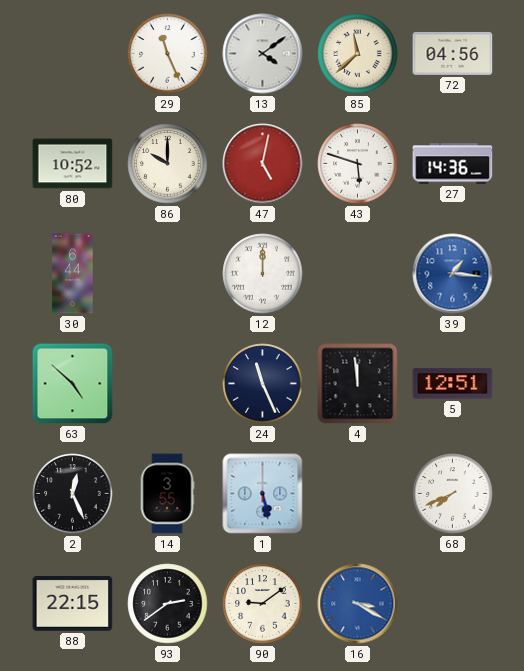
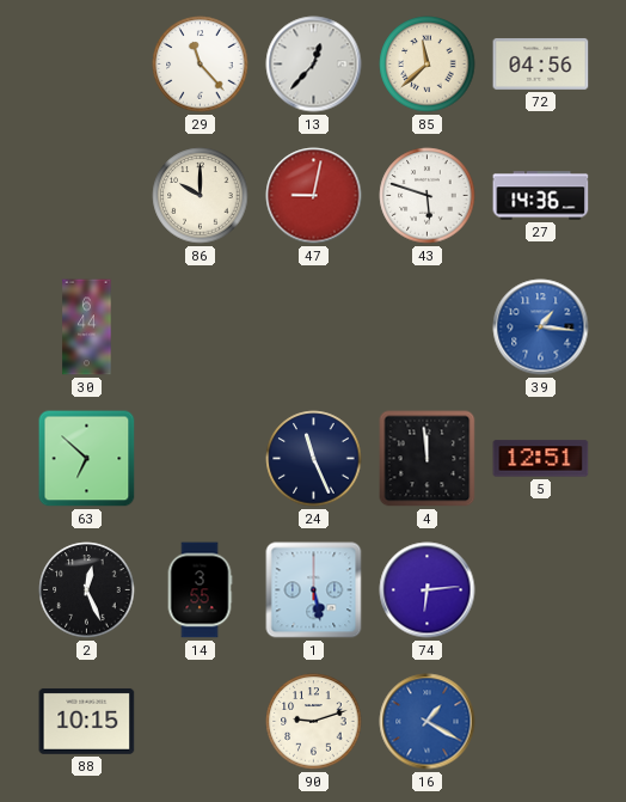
29: 11:26 -> 11:23 (201, 65)
13: 4:09 -> 12:37 (314, 65)
80: 10:52 -> none (73, 164)
47: 5:02 -> 9:02 (314, 196)
12: 12:00 -> none (263, 274)
63: 4:52 -> 6:52 (87, 459)
74: none -> 6:14 (428, 590)
68: 7:41 -> none (453, 494)
88: 22:15 -> 10:15 (87, 721)
93: 2:39 -> none (168, 604)
90: 9:09 -> 9:12 (314, 722)
16: 3:20 -> 1:20 (428, 722)
